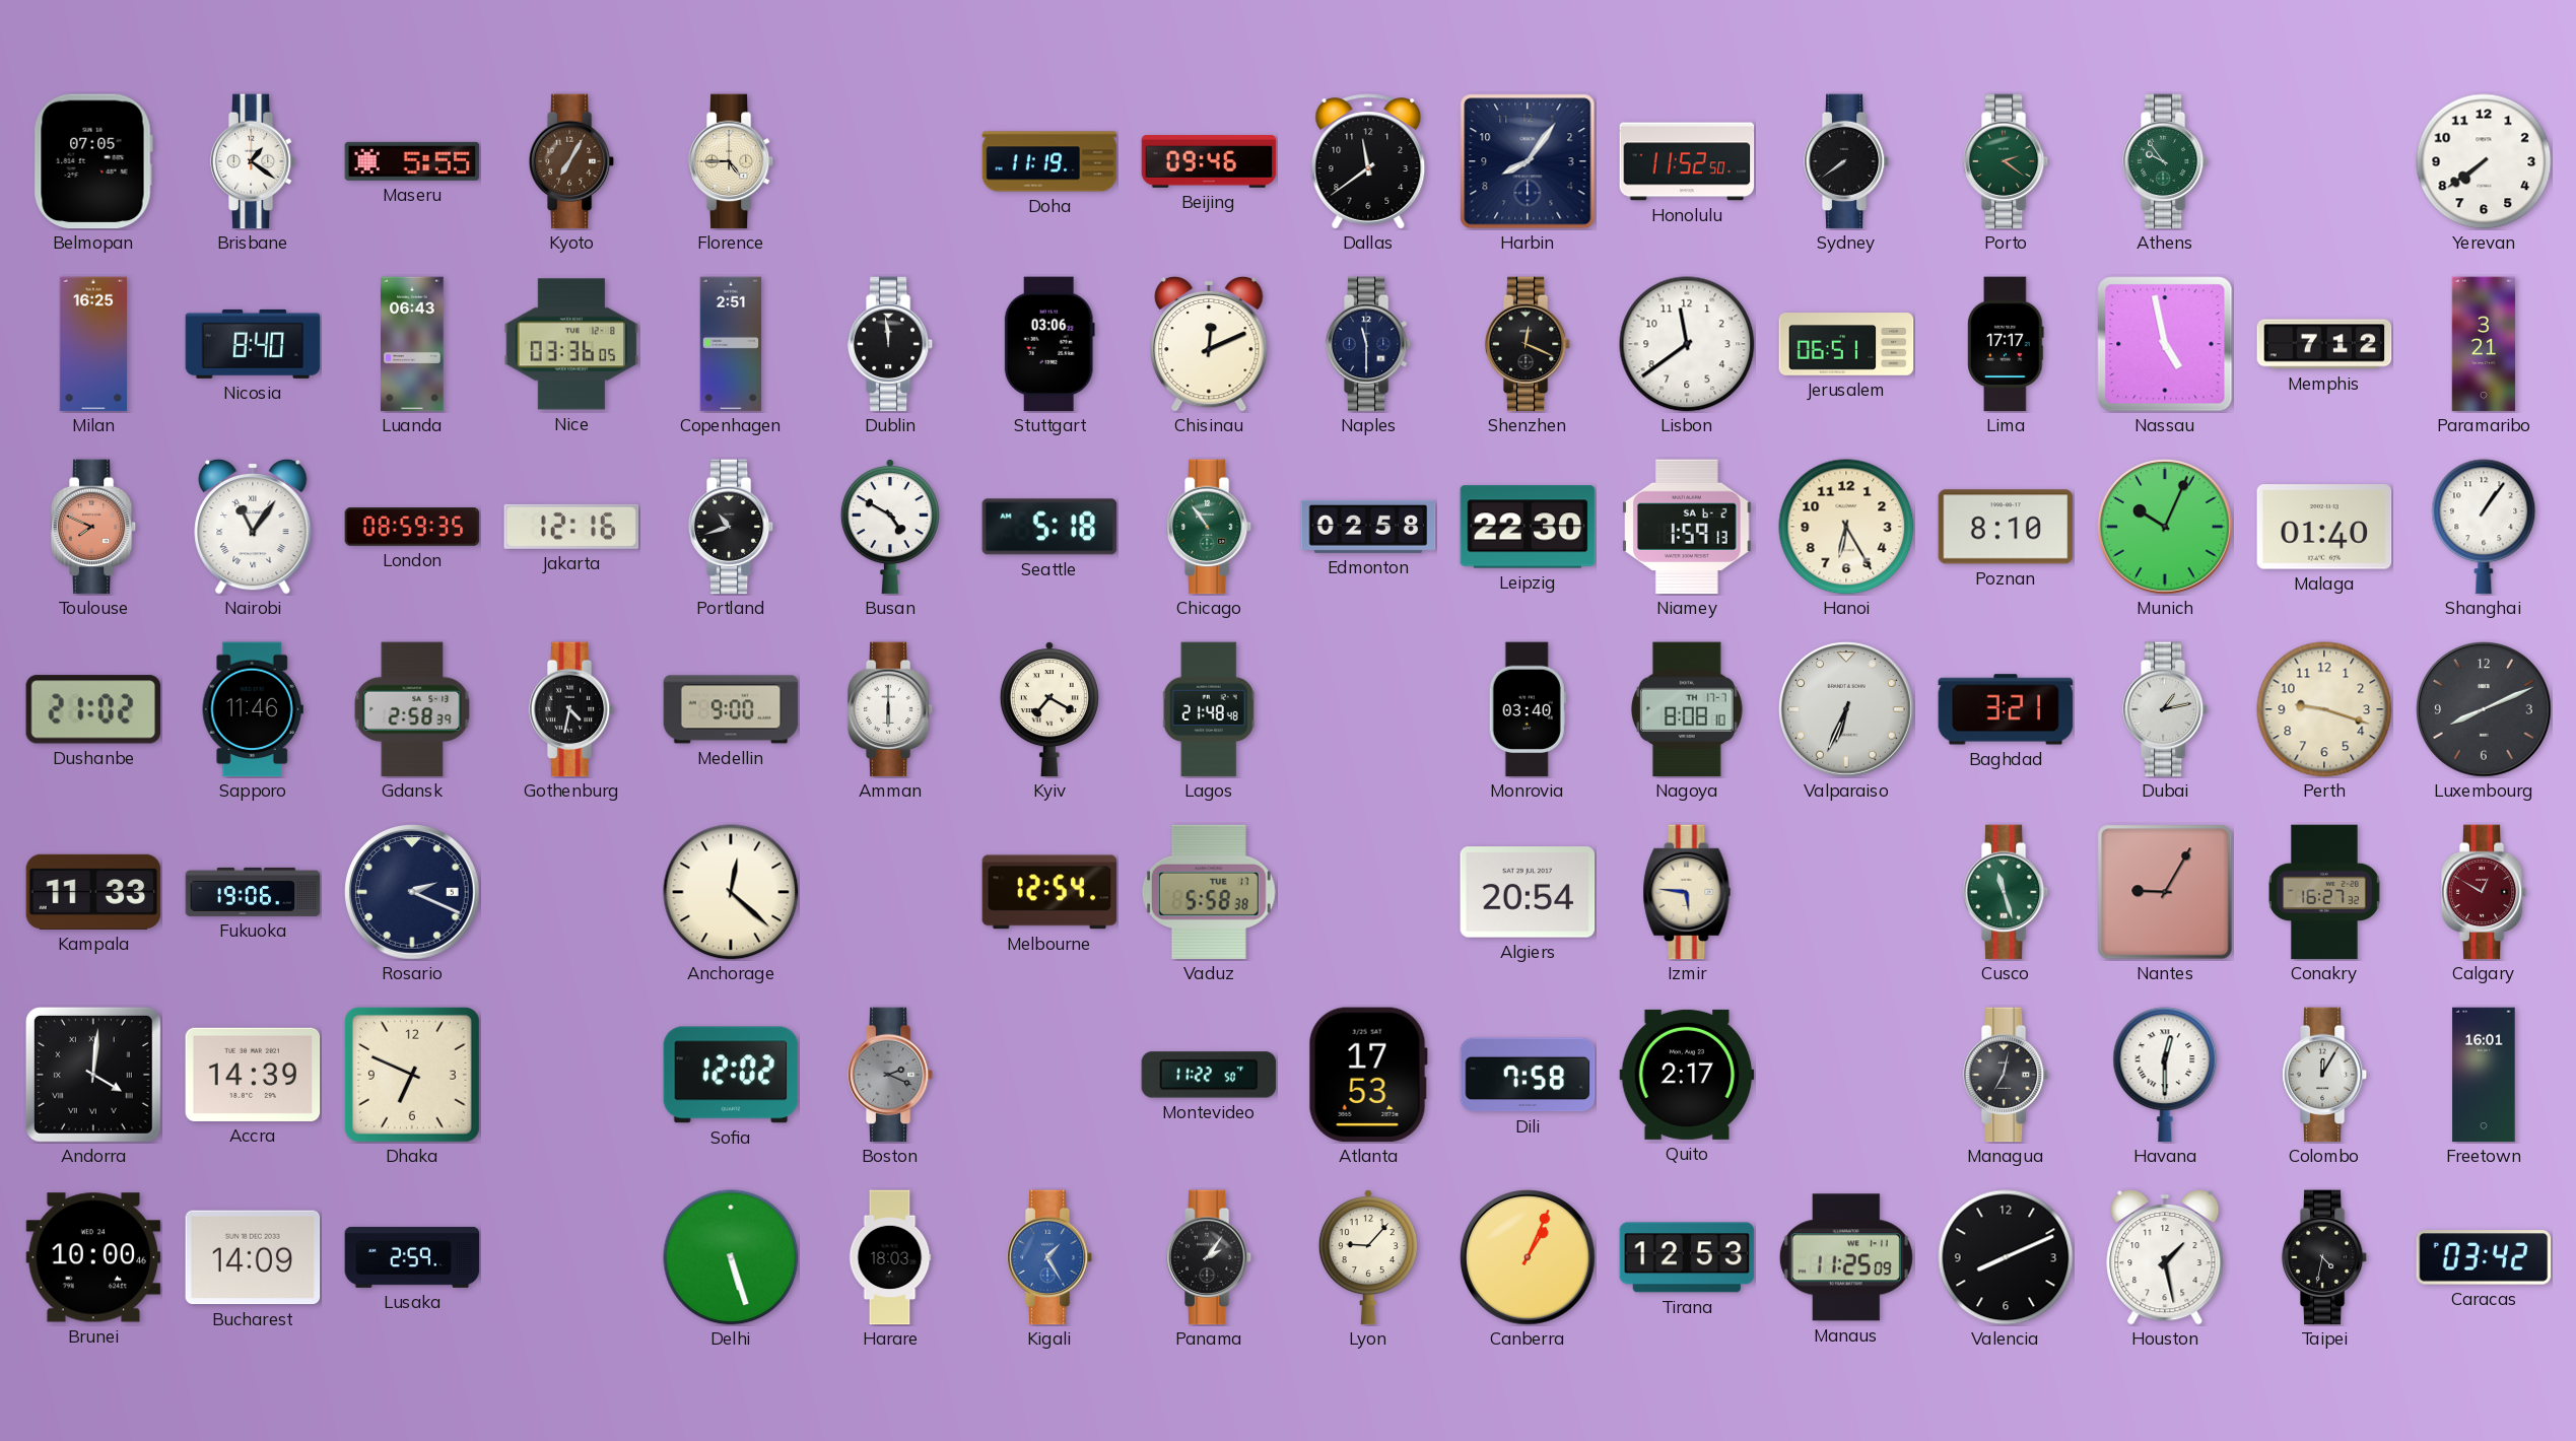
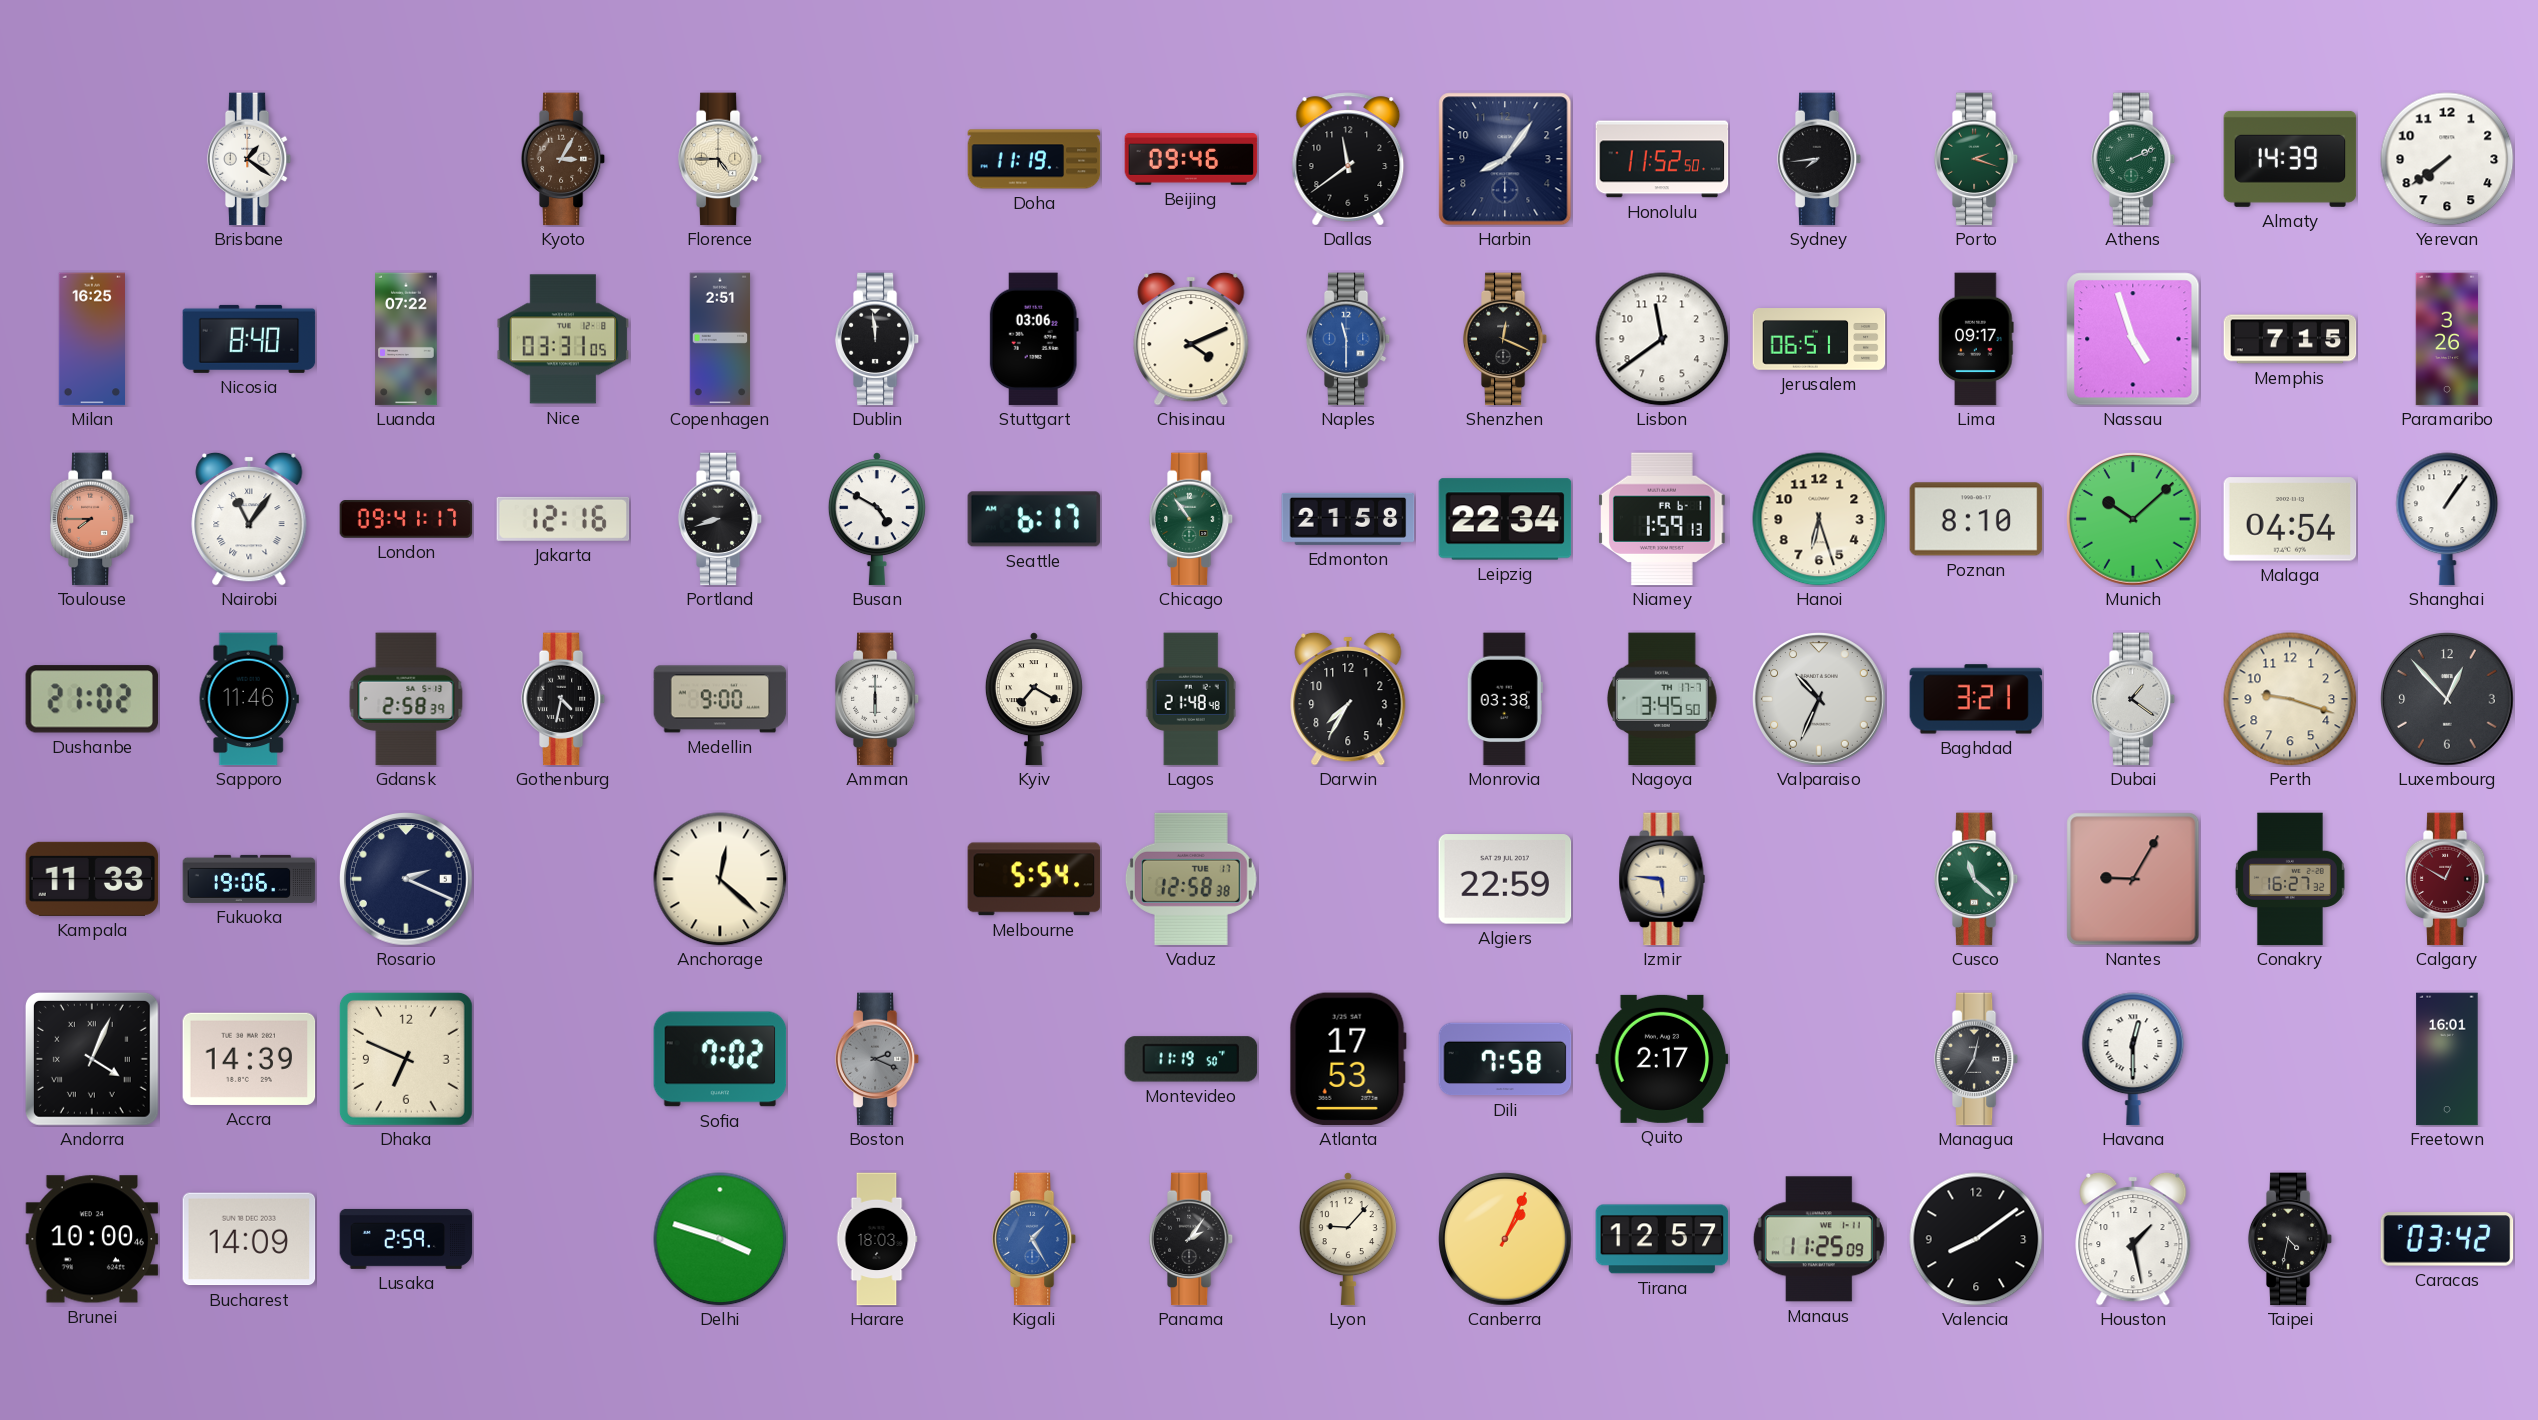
Belmopan: 07:05 -> none (93, 161)
Maseru: 5:55 -> none (412, 161)
Kyoto: 7:05 -> 3:05 (563, 159)
Sydney: 7:39 -> 7:44 (1819, 159)
Porto: 2:21 -> 2:18 (1976, 159)
Athens: 9:54 -> 2:11 (2133, 159)
Almaty: none -> 14:39 (2290, 159)
Luanda: 06:43 -> 07:22 (406, 339)
Nice: 03:36 -> 03:31 (563, 339)
Chisinau: 12:11 -> 4:11 (1191, 339)
Naples dial: navy -> blue (1348, 339)
Lima: 17:17 -> 09:17 (1976, 339)
Nassau: 4:58 -> 4:57 (2133, 339)
Memphis: 7:12 -> 7:15 (2290, 339)
Paramaribo: 3:21 -> 3:26 (2447, 339)
Toulouse: 7:49 -> 7:45 (92, 519)
London: 08:59 -> 09:41 (406, 519)
Portland: 10:42 -> 8:42 (720, 519)
Seattle: 5:18 -> 6:17 (1034, 519)
Edmonton: 02:58 -> 21:58 (1348, 519)
Leipzig: 22:30 -> 22:34 (1505, 519)
Niamey date: SA 6-2 -> FR 6-1 (1663, 519)
Hanoi: 6:25 -> 6:27 (1819, 519)
Munich: 10:04 -> 10:08 (2134, 520)
Malaga: 01:40 -> 04:54 (2290, 519)
Darwin: none -> 7:35 (1348, 699)
Monrovia: 03:40 -> 03:38 (1505, 699)
Nagoya: 8:08 -> 3:45 (1662, 699)
Valparaiso: 6:34 -> 10:34 (1820, 700)
Dubai: 1:13 -> 1:21 (2133, 699)
Luxembourg: 8:11 -> 12:53 (2448, 700)
Melbourne: 12:54 -> 5:54 (1034, 879)
Vaduz: 5:58 -> 12:58 (1191, 879)
Algiers: 20:54 -> 22:59 (1505, 879)
Cusco: 11:27 -> 11:22 (1976, 879)
Andorra: 4:01 -> 4:04 (92, 1059)
Sofia: 12:02 -> 7:02 (720, 1059)
Montevideo: 11:22 -> 11:19 (1191, 1059)
Colombo: 12:05 -> none (2324, 1075)
Delhi: 5:27 -> 3:48 (720, 1239)
Tirana: 12:53 -> 12:57 (1662, 1239)
Valencia: 8:11 -> 8:09 (1976, 1239)
